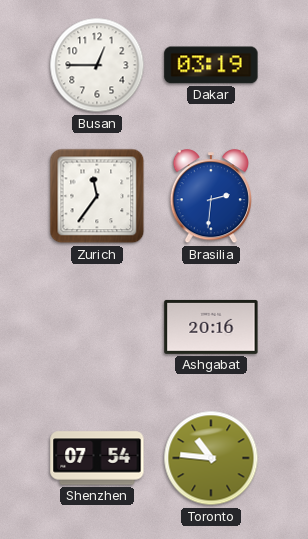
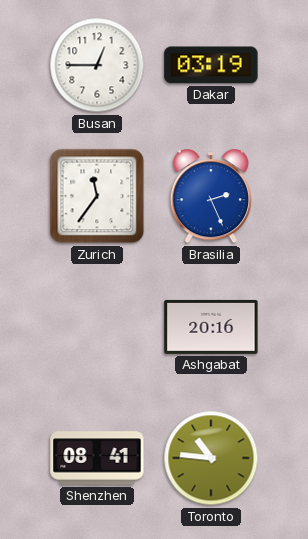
Brasilia: 2:31 -> 2:26 (210, 197)
Shenzhen: 07:54 -> 08:41 (97, 458)
